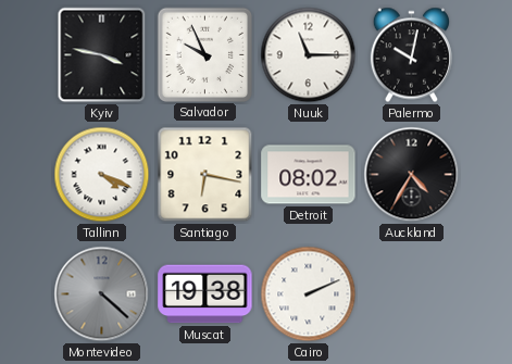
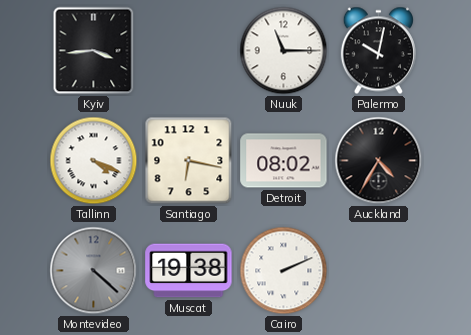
Kyiv: 3:47 -> 3:44 (94, 51)
Salvador: 9:56 -> none (204, 54)
